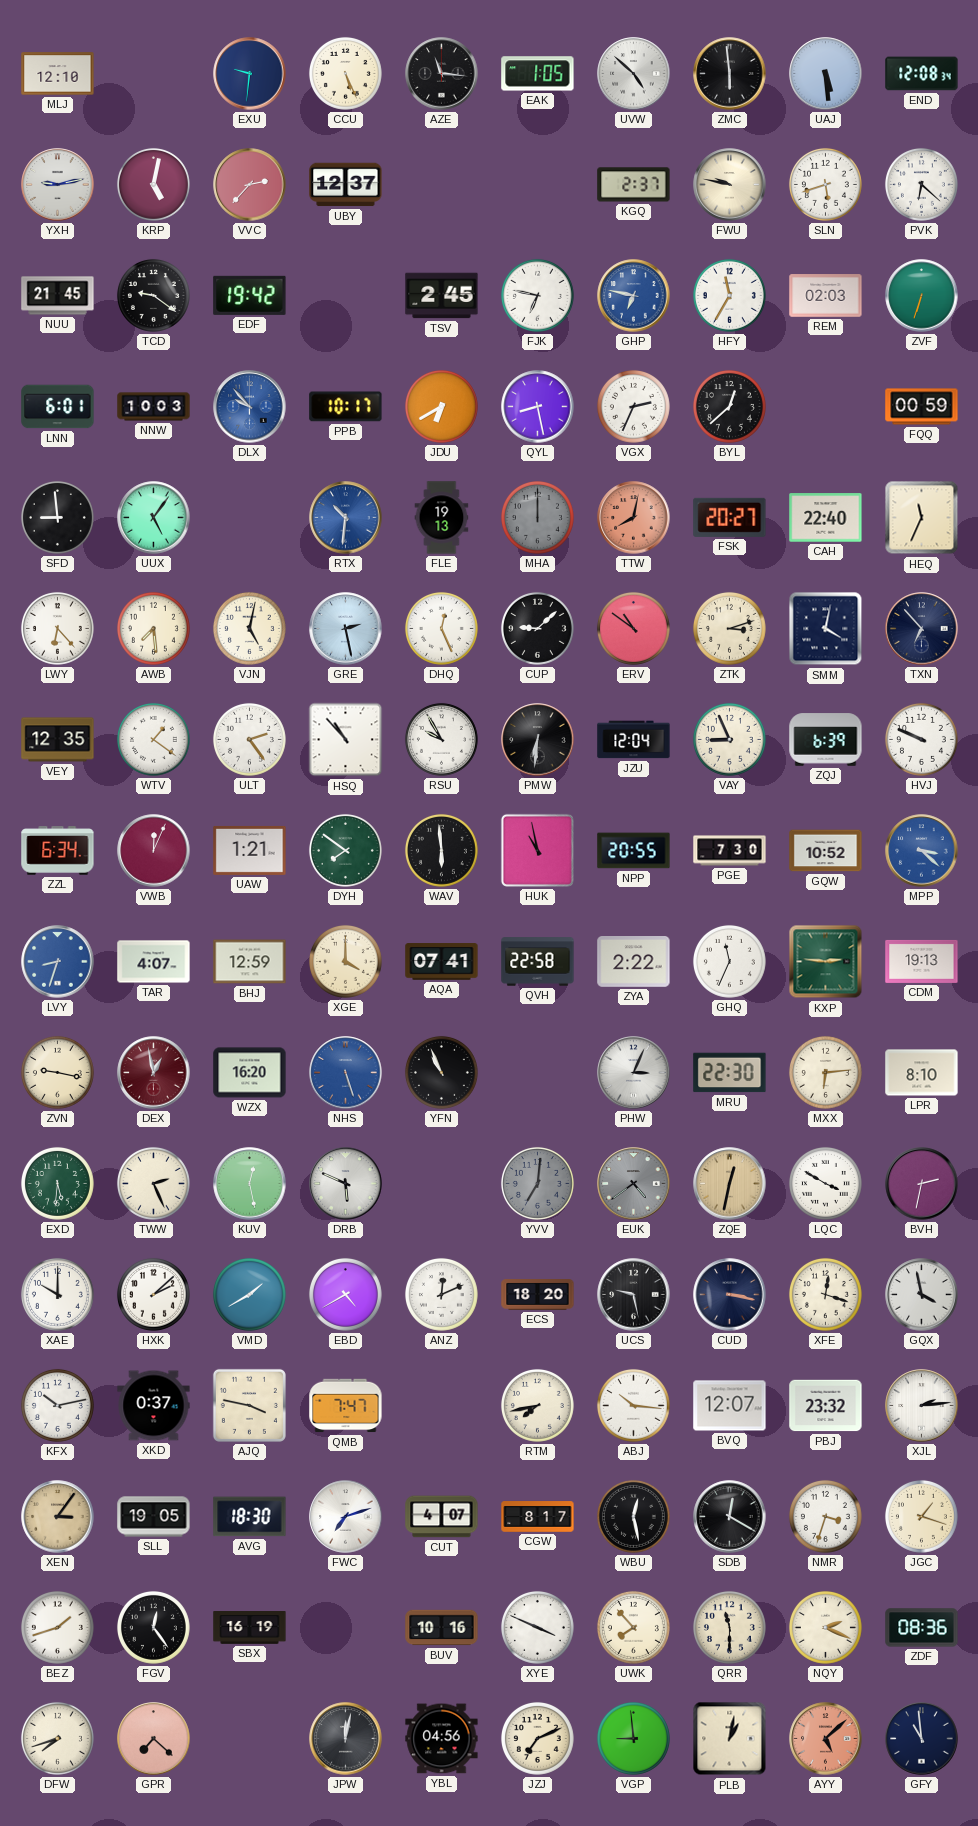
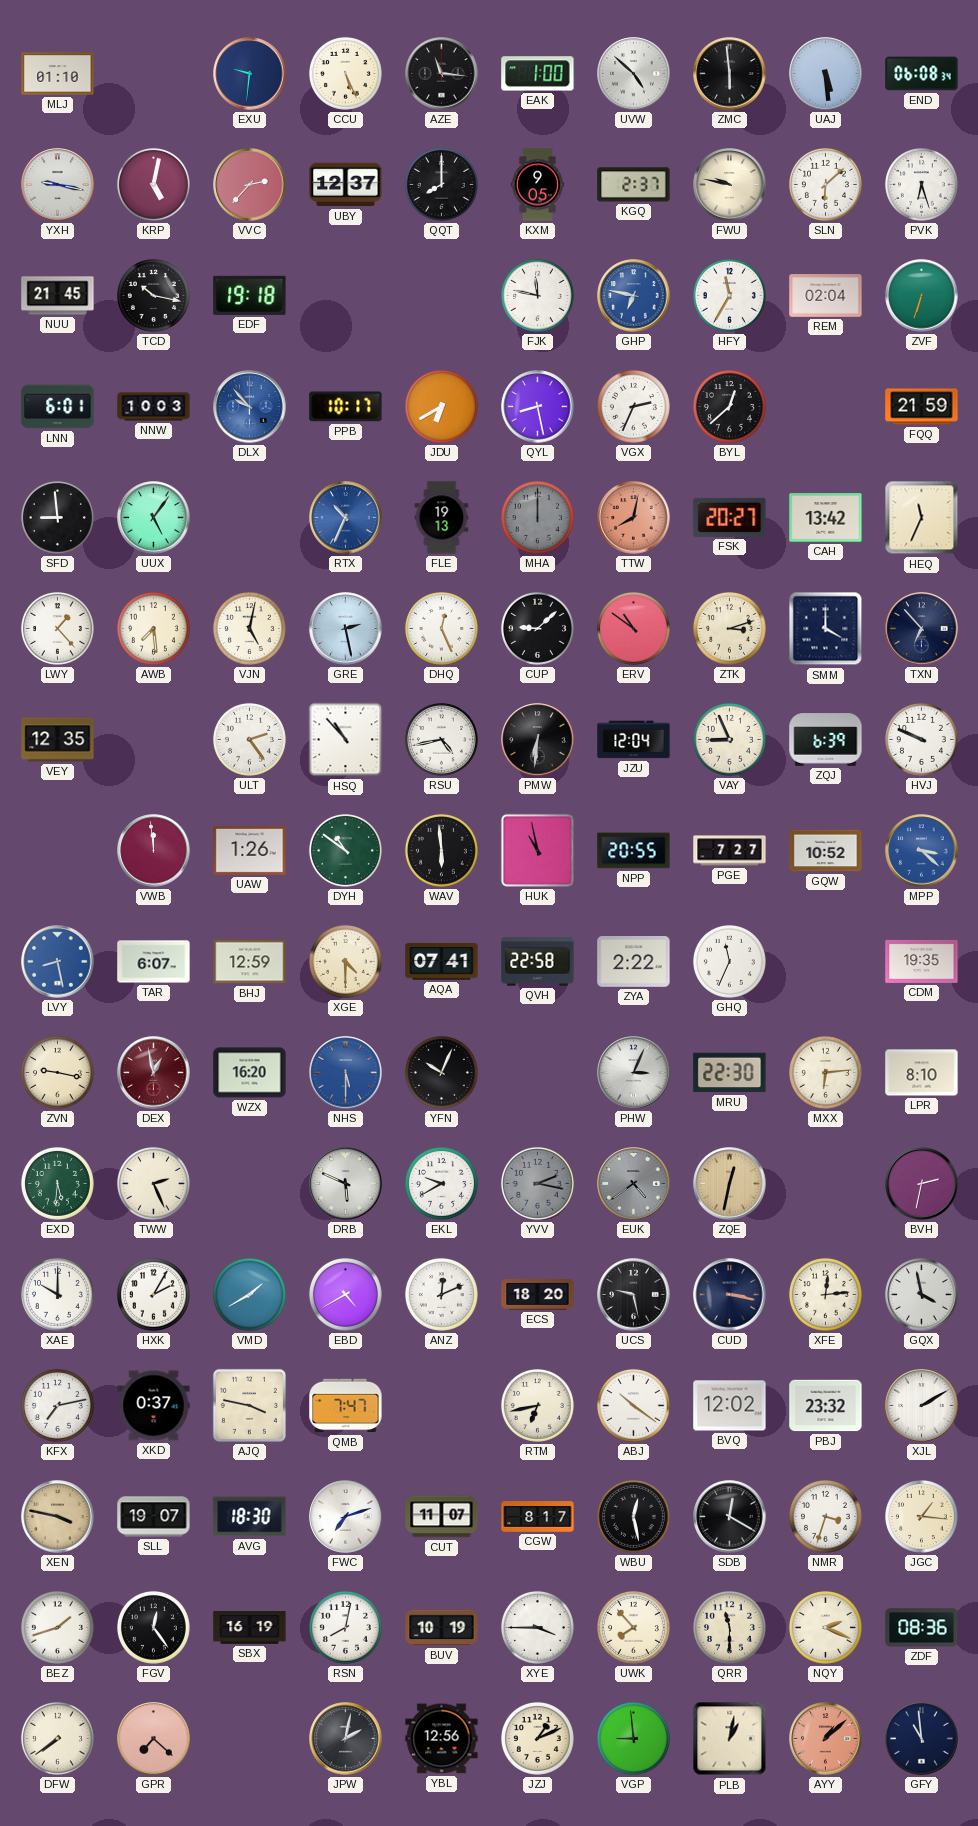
MLJ: 12:10 -> 01:10 (58, 74)
EAK: 1:05 -> 1:00 (538, 74)
END: 12:08 -> 06:08 (922, 74)
YXH: 9:13 -> 9:17 (58, 185)
QQT: none -> 8:00 (441, 184)
KXM: none -> 9:05 (537, 185)
SLN: 5:42 -> 6:08 (825, 184)
PVK: 6:22 -> 6:27 (921, 184)
TCD: 9:21 -> 10:17 (153, 295)
EDF: 19:42 -> 19:18 (250, 295)
TSV: 2:45 -> none (442, 296)
FJK: 6:47 -> 11:47 (537, 295)
REM: 02:03 -> 02:04 (826, 296)
FQQ: 00:59 -> 21:59 (922, 407)
RTX: 10:31 -> 10:34 (346, 518)
CAH: 22:40 -> 13:42 (826, 518)
LWY: 6:23 -> 1:23 (57, 628)
SMM: 4:02 -> 4:00 (826, 629)
WTV: 1:21 -> none (153, 739)
RSU: 9:55 -> 4:43 (441, 739)
ZZL: 6:34 -> none (58, 851)
VWB: 12:04 -> 11:59 (154, 851)
UAW: 1:21 -> 1:26 (250, 850)
DYH: 7:51 -> 10:51 (345, 850)
PGE: 7:30 -> 7:27 (730, 851)
LVY: 8:33 -> 8:28 (58, 962)
TAR: 4:07 -> 6:07 (154, 962)
XGE: 4:00 -> 4:30 (345, 961)
KXP: 2:46 -> none (826, 962)
CDM: 19:13 -> 19:35 (922, 961)
NHS: 5:27 -> 5:30 (346, 1073)
YFN: 10:56 -> 10:04 (441, 1072)
KUV: 12:28 -> none (250, 1184)
EKL: none -> 9:40 (441, 1183)
YVV: 7:01 -> 2:17 (537, 1183)
LQC: 3:50 -> none (825, 1183)
HXK: 2:08 -> 2:05 (153, 1294)
XFE: 12:18 -> 12:14 (825, 1294)
KFX: 10:13 -> 7:13 (57, 1405)
RTM: 7:43 -> 6:43 (537, 1405)
ABJ: 10:16 -> 10:21 (633, 1405)
BVQ: 12:07 -> 12:02 (730, 1406)
XJL: 2:14 -> 2:10 (922, 1406)
XEN: 3:06 -> 3:47 (58, 1517)
SLL: 19:05 -> 19:07 (154, 1517)
CUT: 4:07 -> 11:07 (442, 1517)
JGC: 1:18 -> 1:16 (921, 1516)
RSN: none -> 8:02 (345, 1627)
BUV: 10:16 -> 10:19 (442, 1628)
XYE: 3:49 -> 3:45 (537, 1627)
DFW: 7:42 -> 7:39 (57, 1738)
JPW: 12:02 -> 2:02 (346, 1739)
YBL: 04:56 -> 12:56 (442, 1739)
JZJ: 7:11 -> 1:11 (537, 1738)
AYY: 5:08 -> 1:08 (826, 1739)
